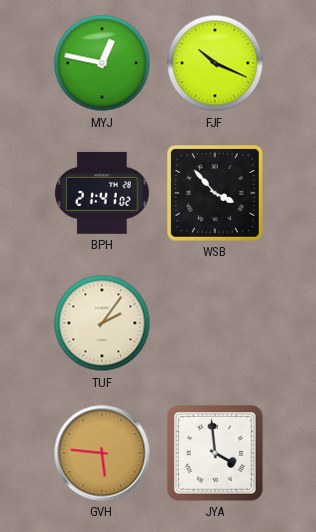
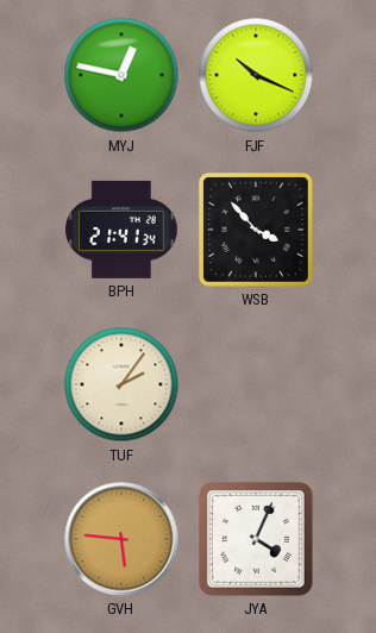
BPH: 21:41:02 -> 21:41:34 (121, 230)
JYA: 3:59 -> 4:04 (257, 540)
